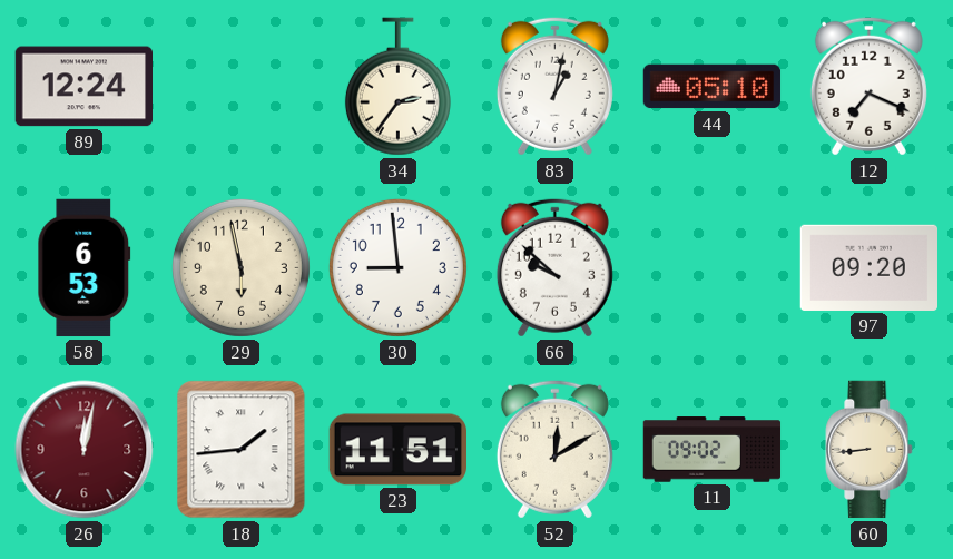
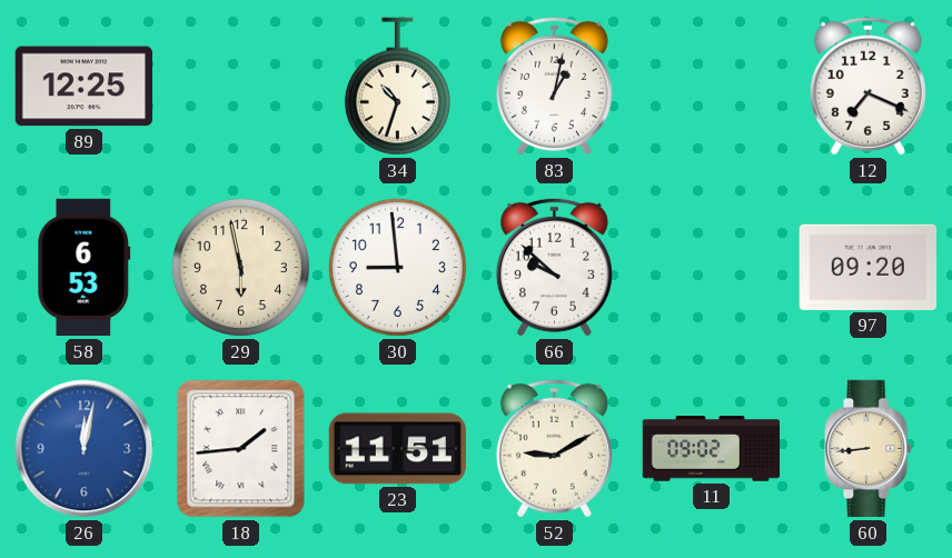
89: 12:24 -> 12:25 (83, 87)
34: 2:36 -> 10:33 (397, 87)
44: 05:10 -> none (713, 87)
26 dial: burgundy -> blue (85, 449)
52: 12:10 -> 9:10 (554, 448)
